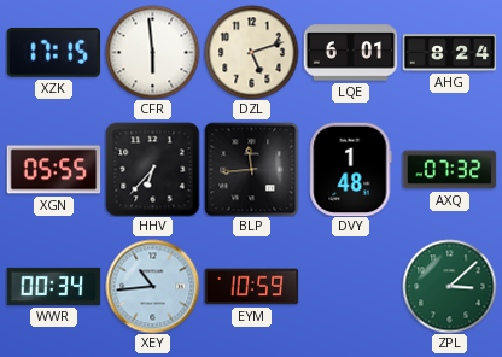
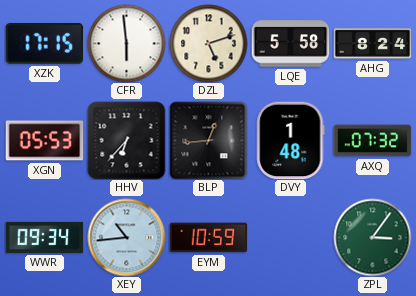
LQE: 6:01 -> 5:58 (290, 44)
XGN: 05:55 -> 05:53 (44, 141)
BLP: 11:44 -> 12:44 (208, 140)
WWR: 00:34 -> 09:34 (44, 237)
ZPL: 3:08 -> 3:06 (372, 237)
